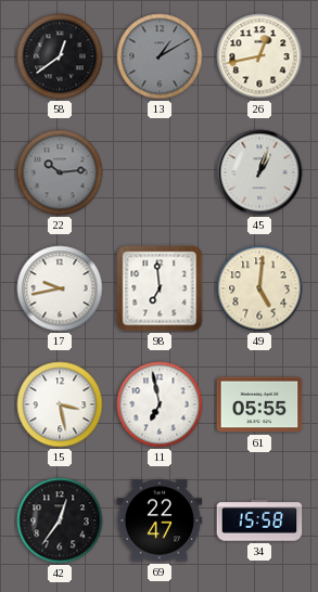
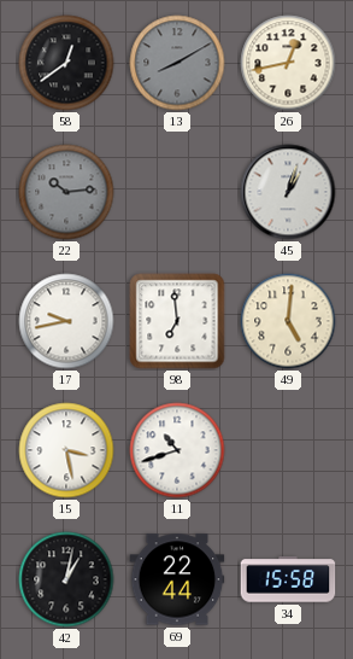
13: 1:10 -> 8:10 (177, 63)
11: 6:58 -> 10:42 (177, 450)
61: 05:55 -> none (259, 404)
42: 12:36 -> 1:02 (66, 579)
69: 22:47 -> 22:44 (177, 579)
